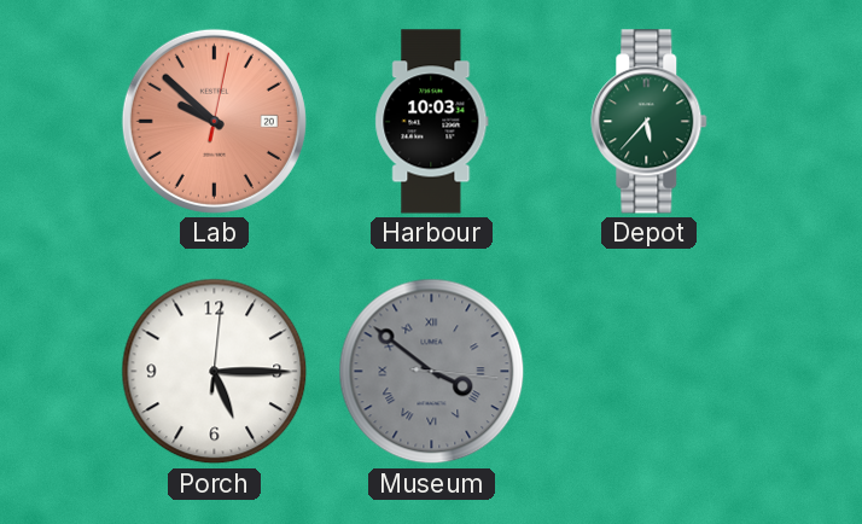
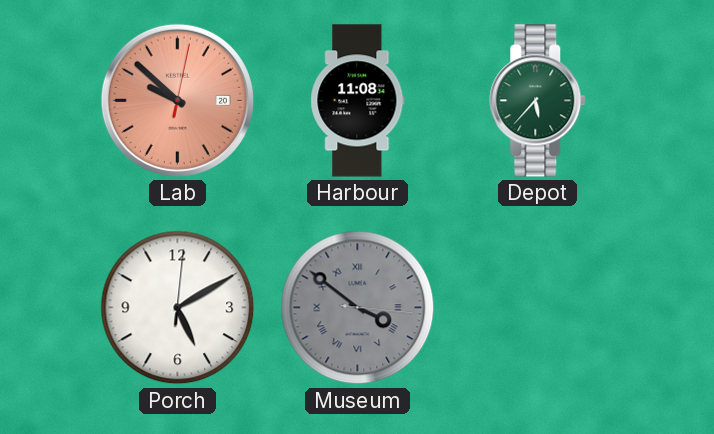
Harbour: 10:03 -> 11:08 (358, 101)
Porch: 5:15 -> 5:10 (178, 308)
